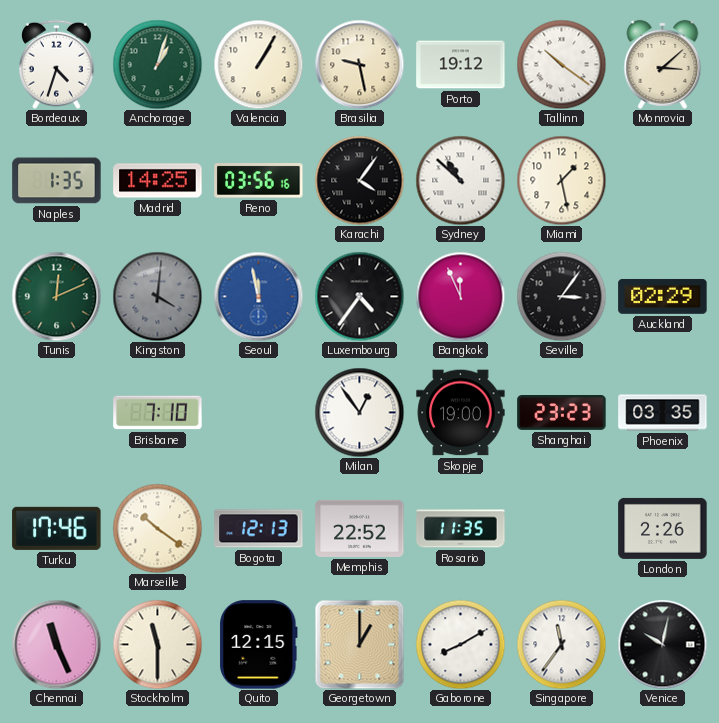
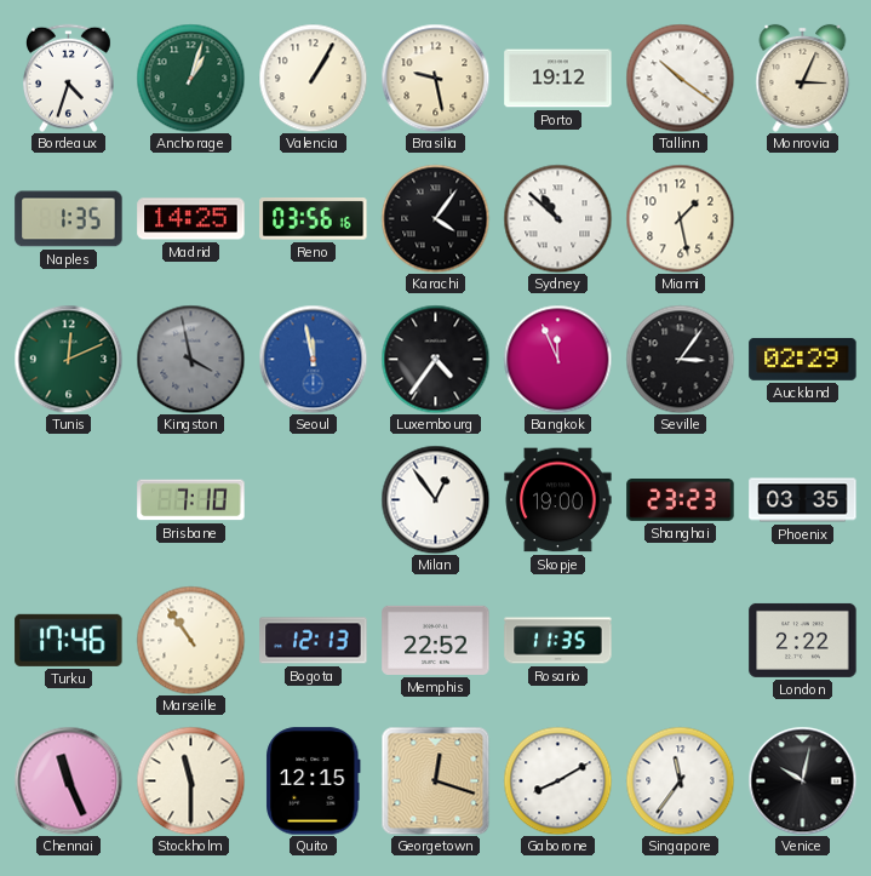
Monrovia: 3:08 -> 3:04 (803, 78)
Kingston: 4:01 -> 3:58 (190, 359)
Marseille: 10:21 -> 10:54 (190, 640)
London: 2:26 -> 2:22 (803, 640)
Georgetown: 1:00 -> 12:18 (435, 780)
